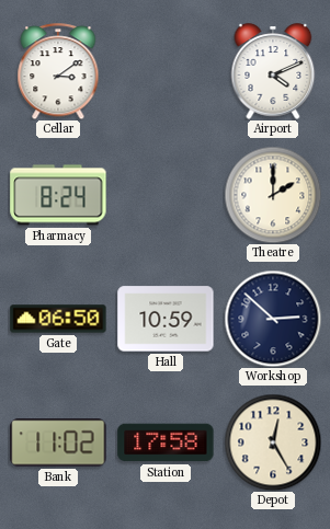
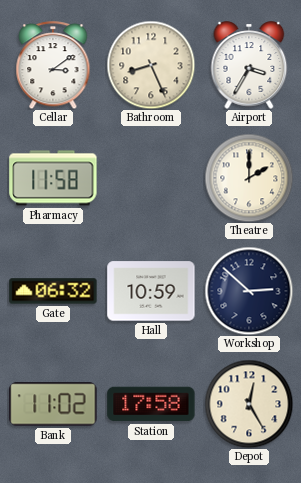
Bathroom: none -> 8:26 (151, 65)
Airport: 4:11 -> 3:35 (249, 65)
Pharmacy: 8:24 -> 11:58 (53, 178)
Gate: 06:50 -> 06:32 (53, 291)
